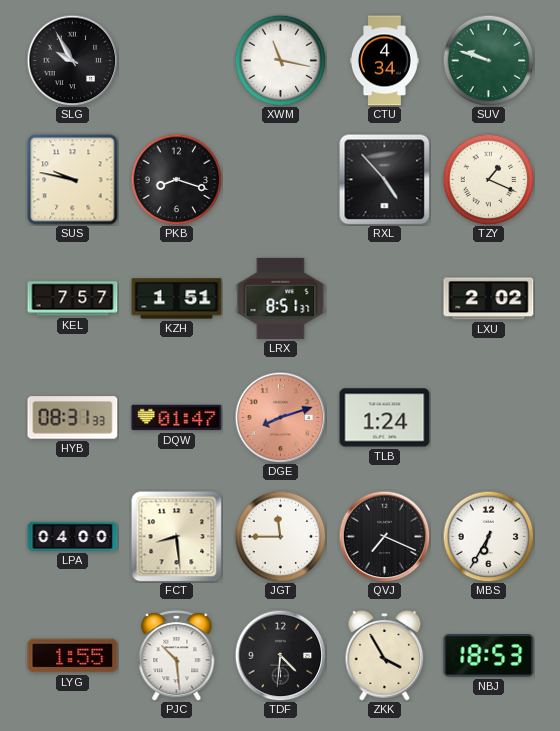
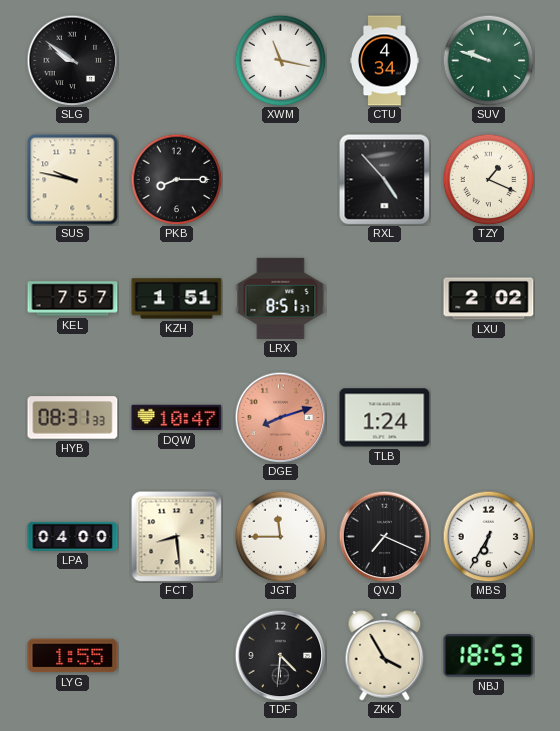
SLG: 9:55 -> 9:51 (72, 60)
PKB: 8:18 -> 8:15 (176, 179)
DQW: 01:47 -> 10:47 (177, 418)
PJC: 10:29 -> none (177, 656)
